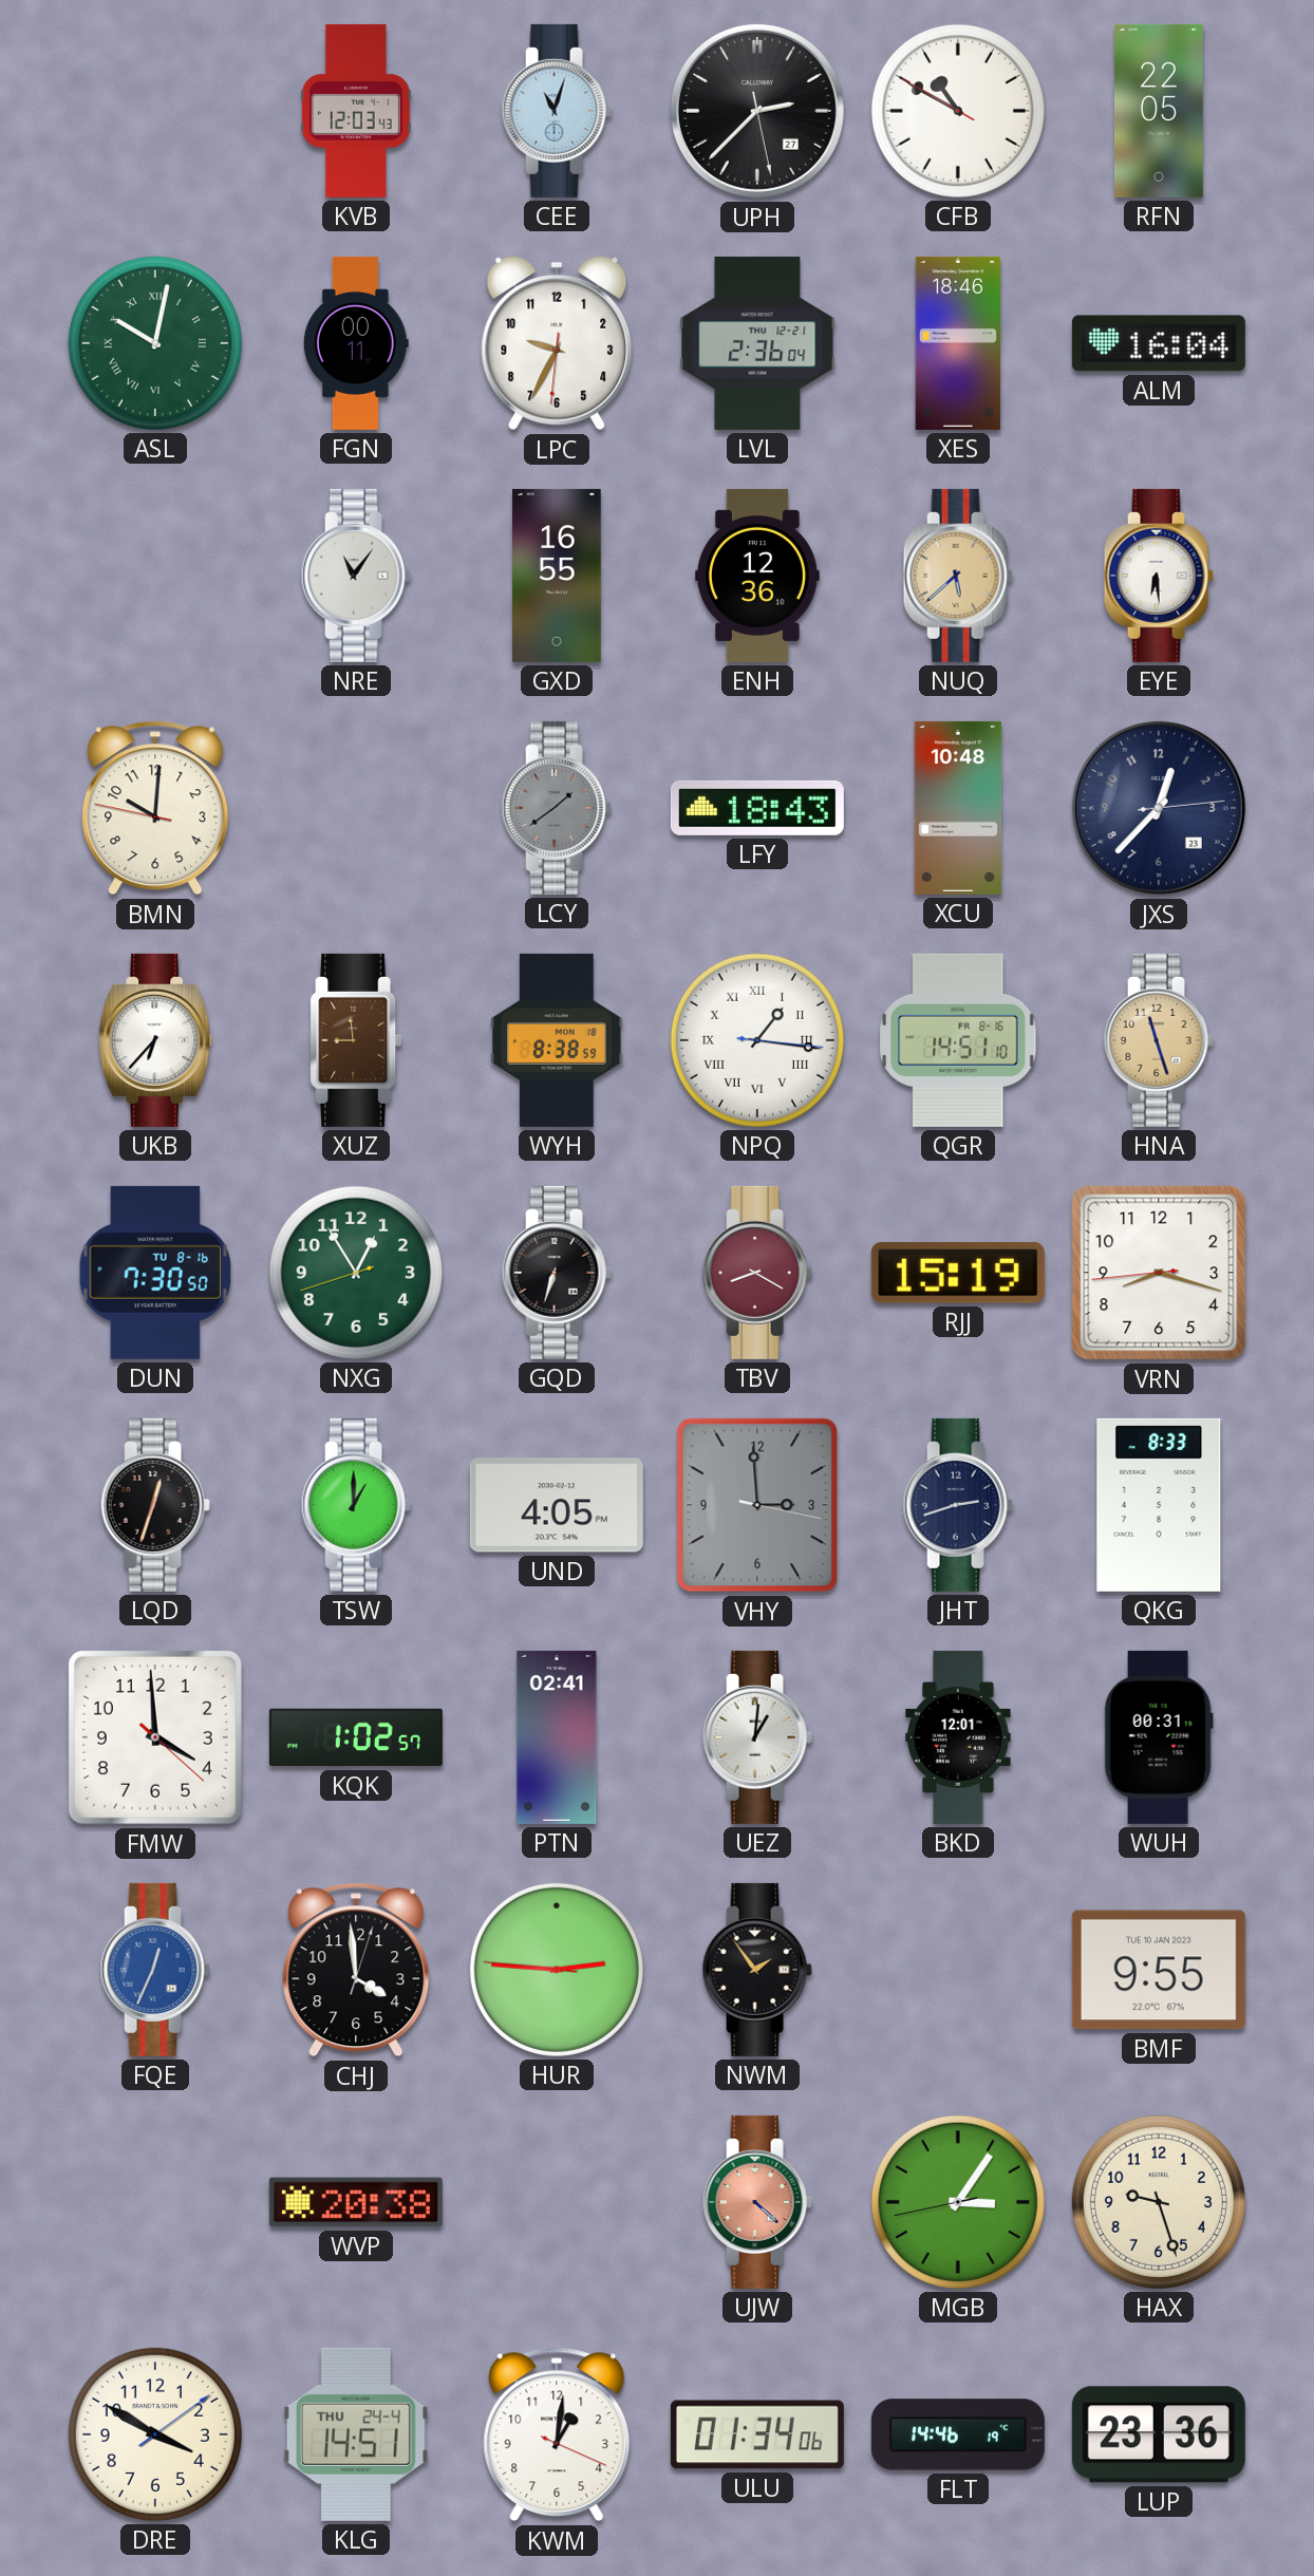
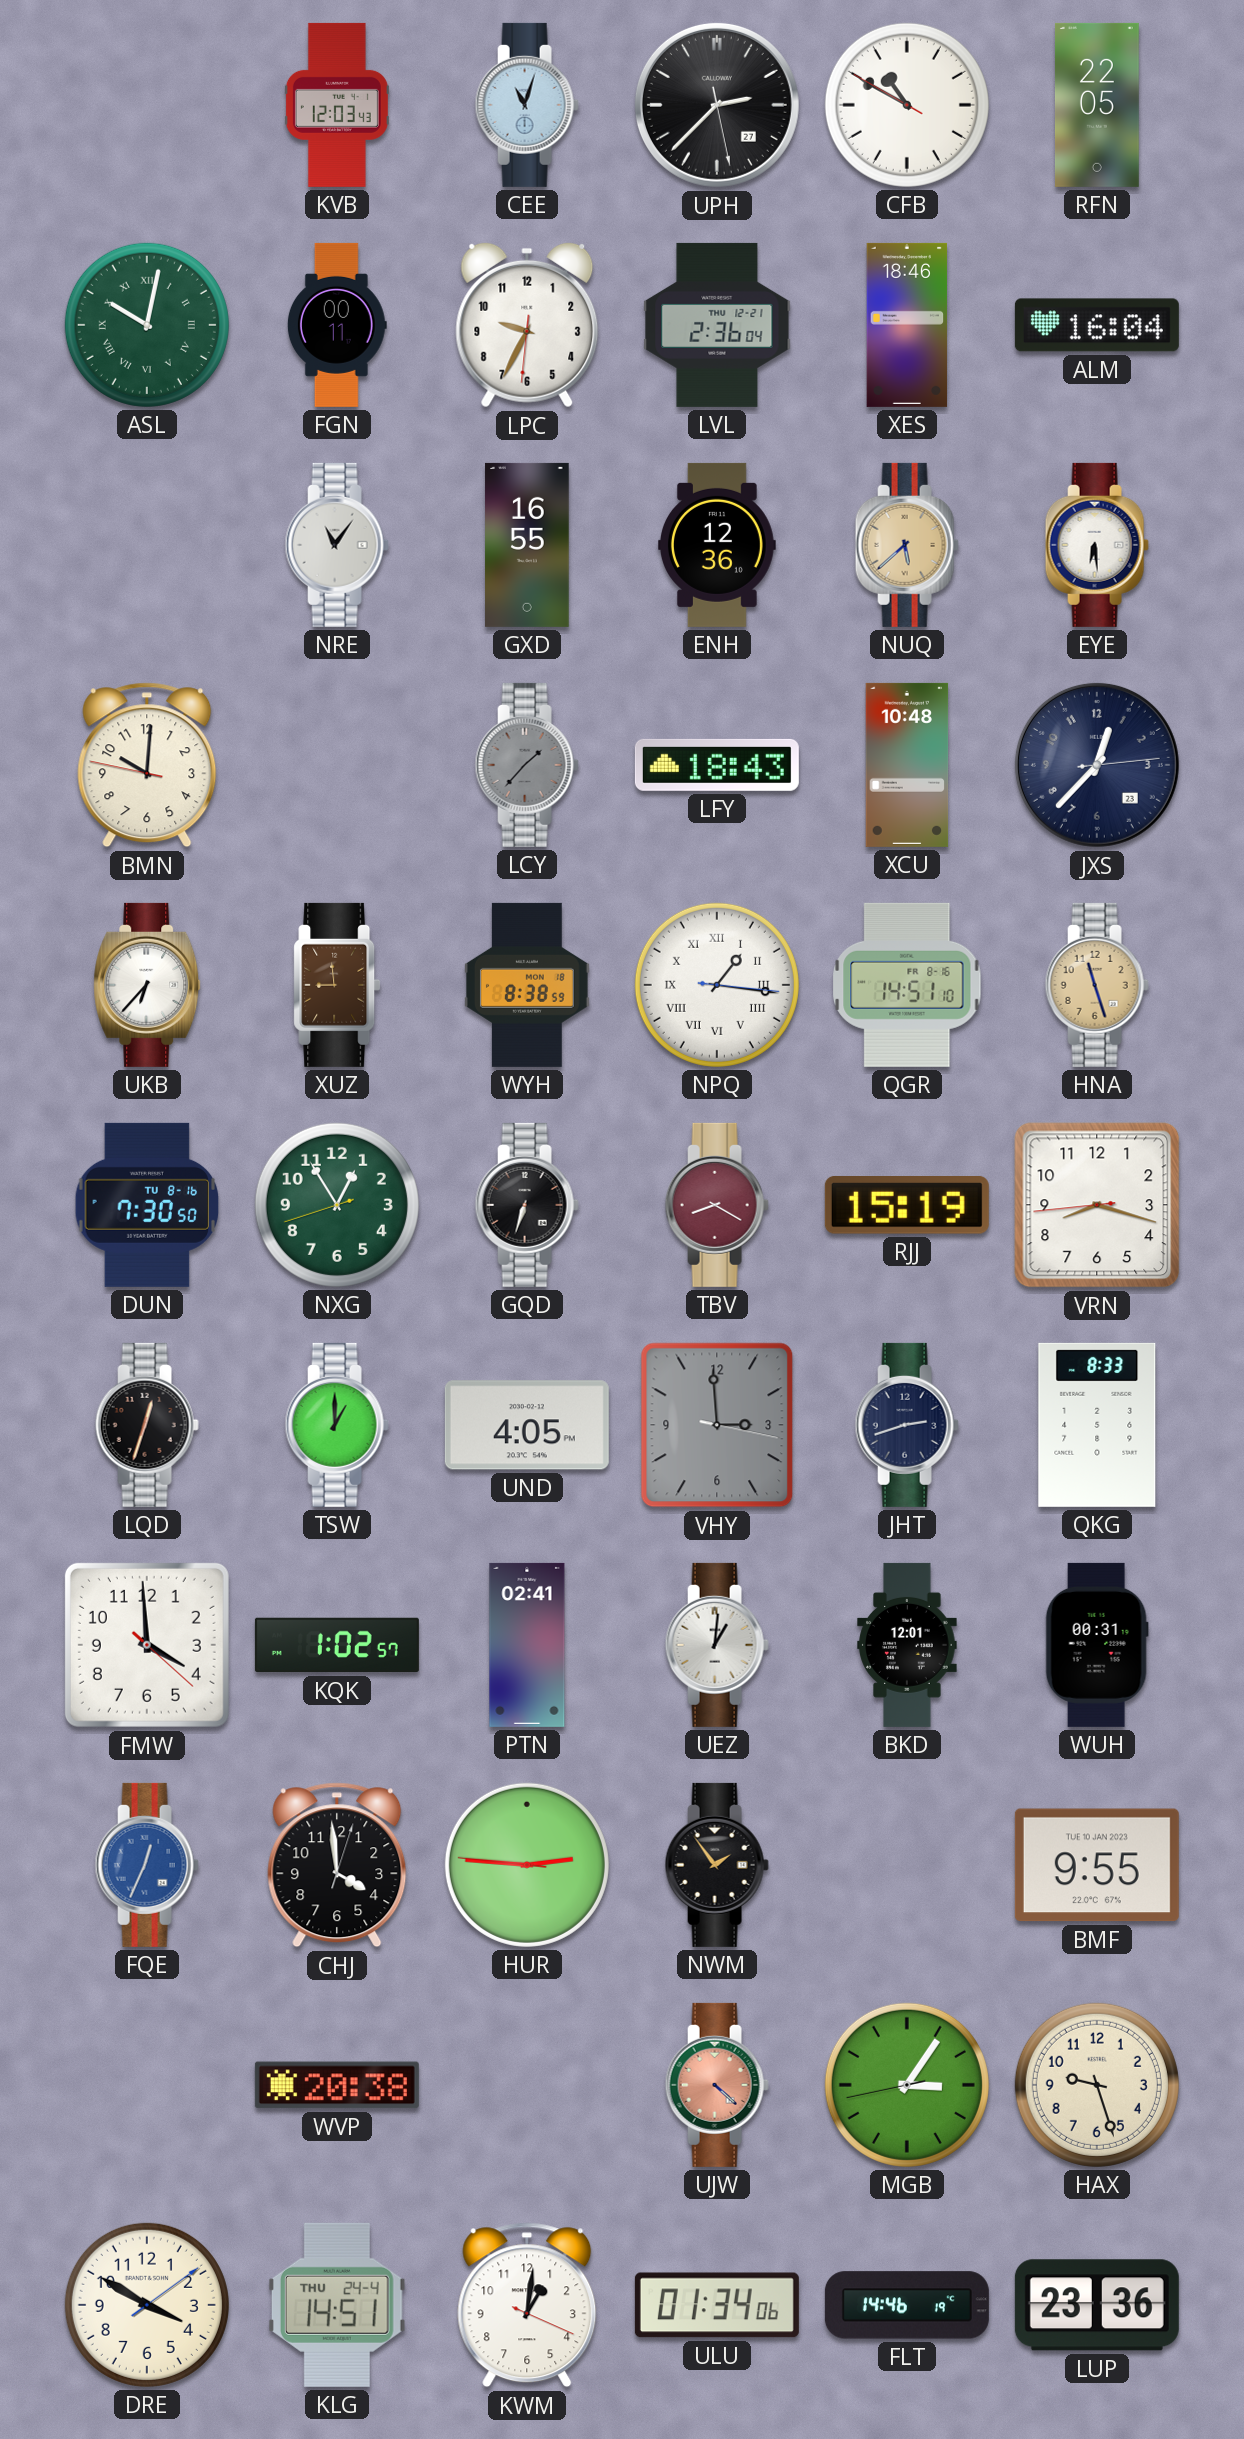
LCY: 1:39 -> 1:37 (527, 765)
